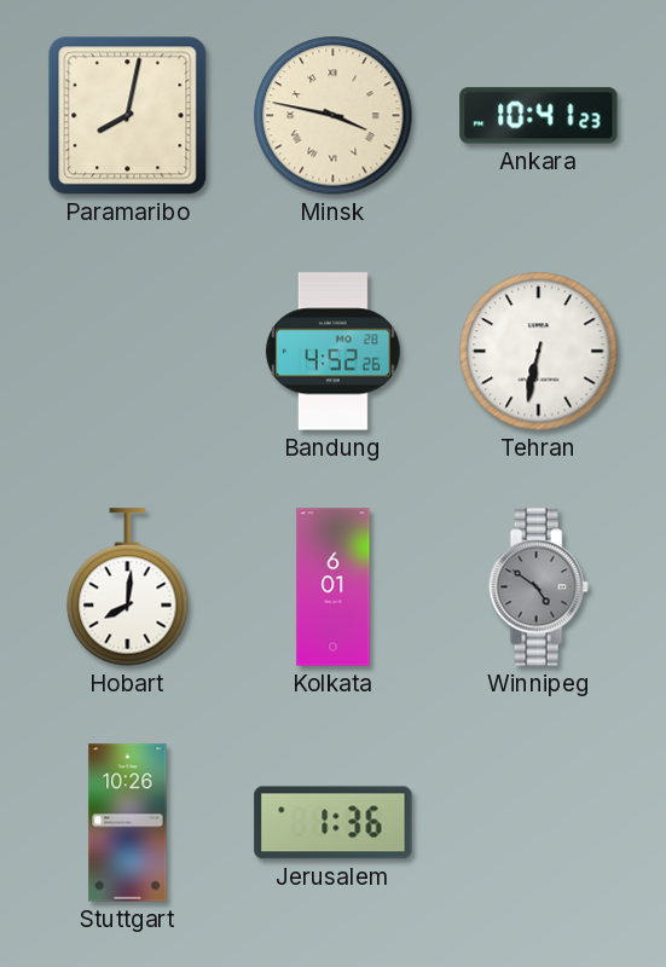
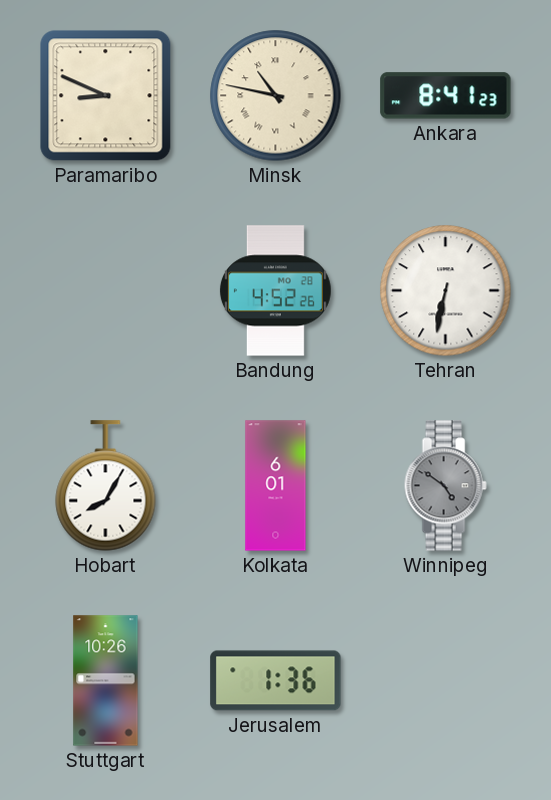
Paramaribo: 8:02 -> 8:49 (106, 96)
Minsk: 3:47 -> 10:47 (276, 96)
Ankara: 10:41 -> 8:41 (446, 96)
Hobart: 8:01 -> 8:05 (106, 486)
